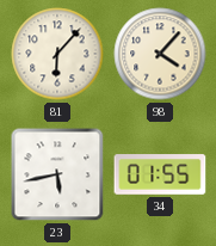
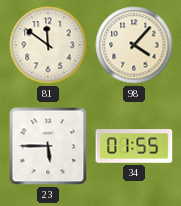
81: 6:07 -> 11:51 (48, 45)
23: 5:43 -> 5:45 (48, 146)
